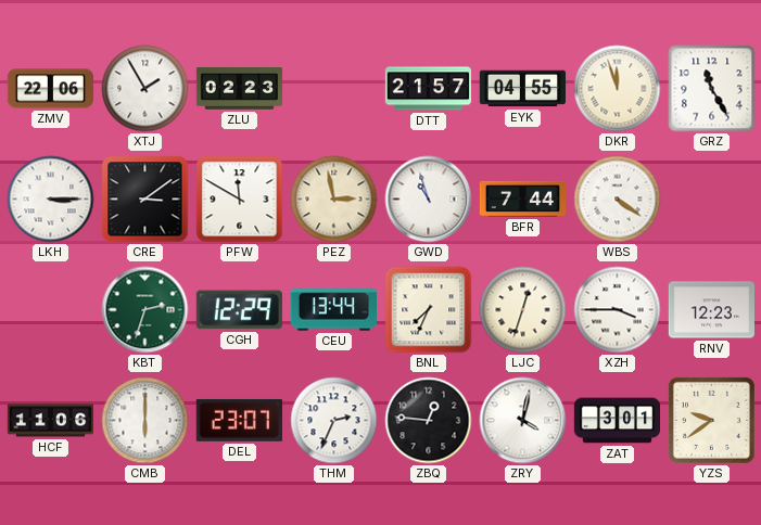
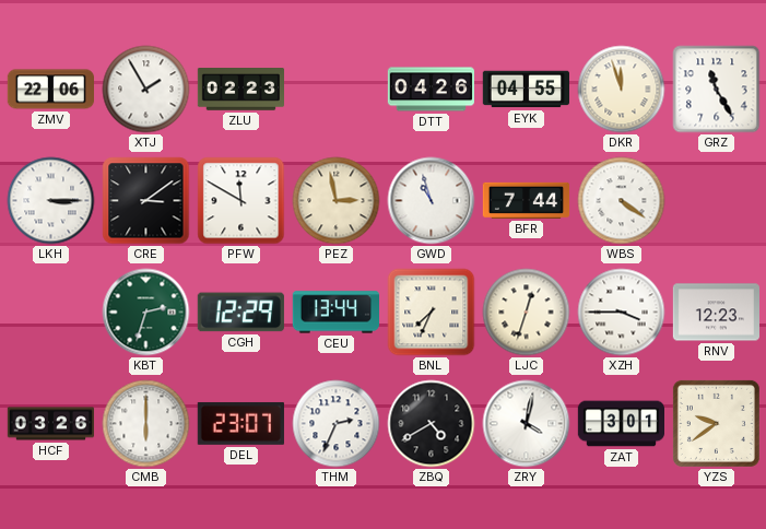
DTT: 21:57 -> 04:26 (431, 90)
HCF: 11:06 -> 03:26 (51, 424)
ZBQ: 12:46 -> 4:40 (432, 424)
